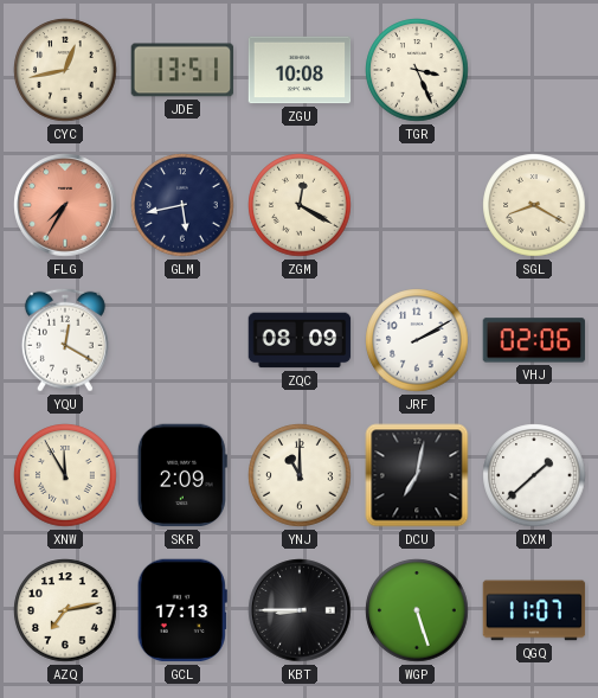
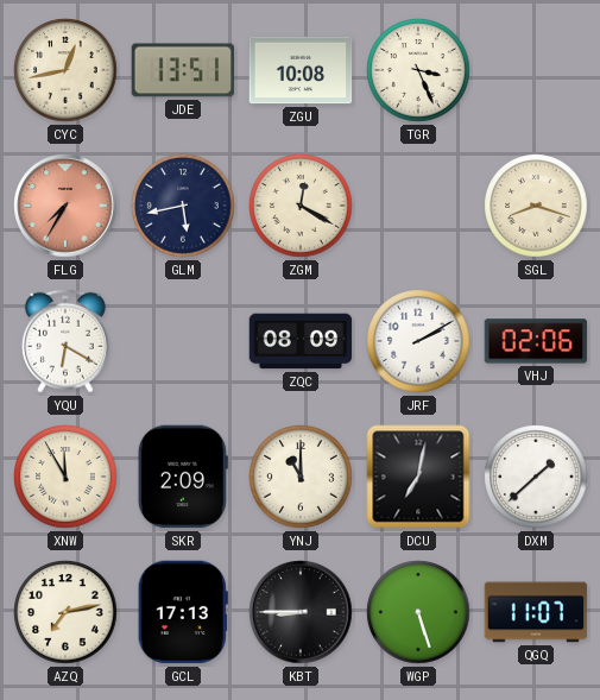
SGL: 8:20 -> 8:18 (536, 206)
YQU: 12:20 -> 6:20 (65, 341)
